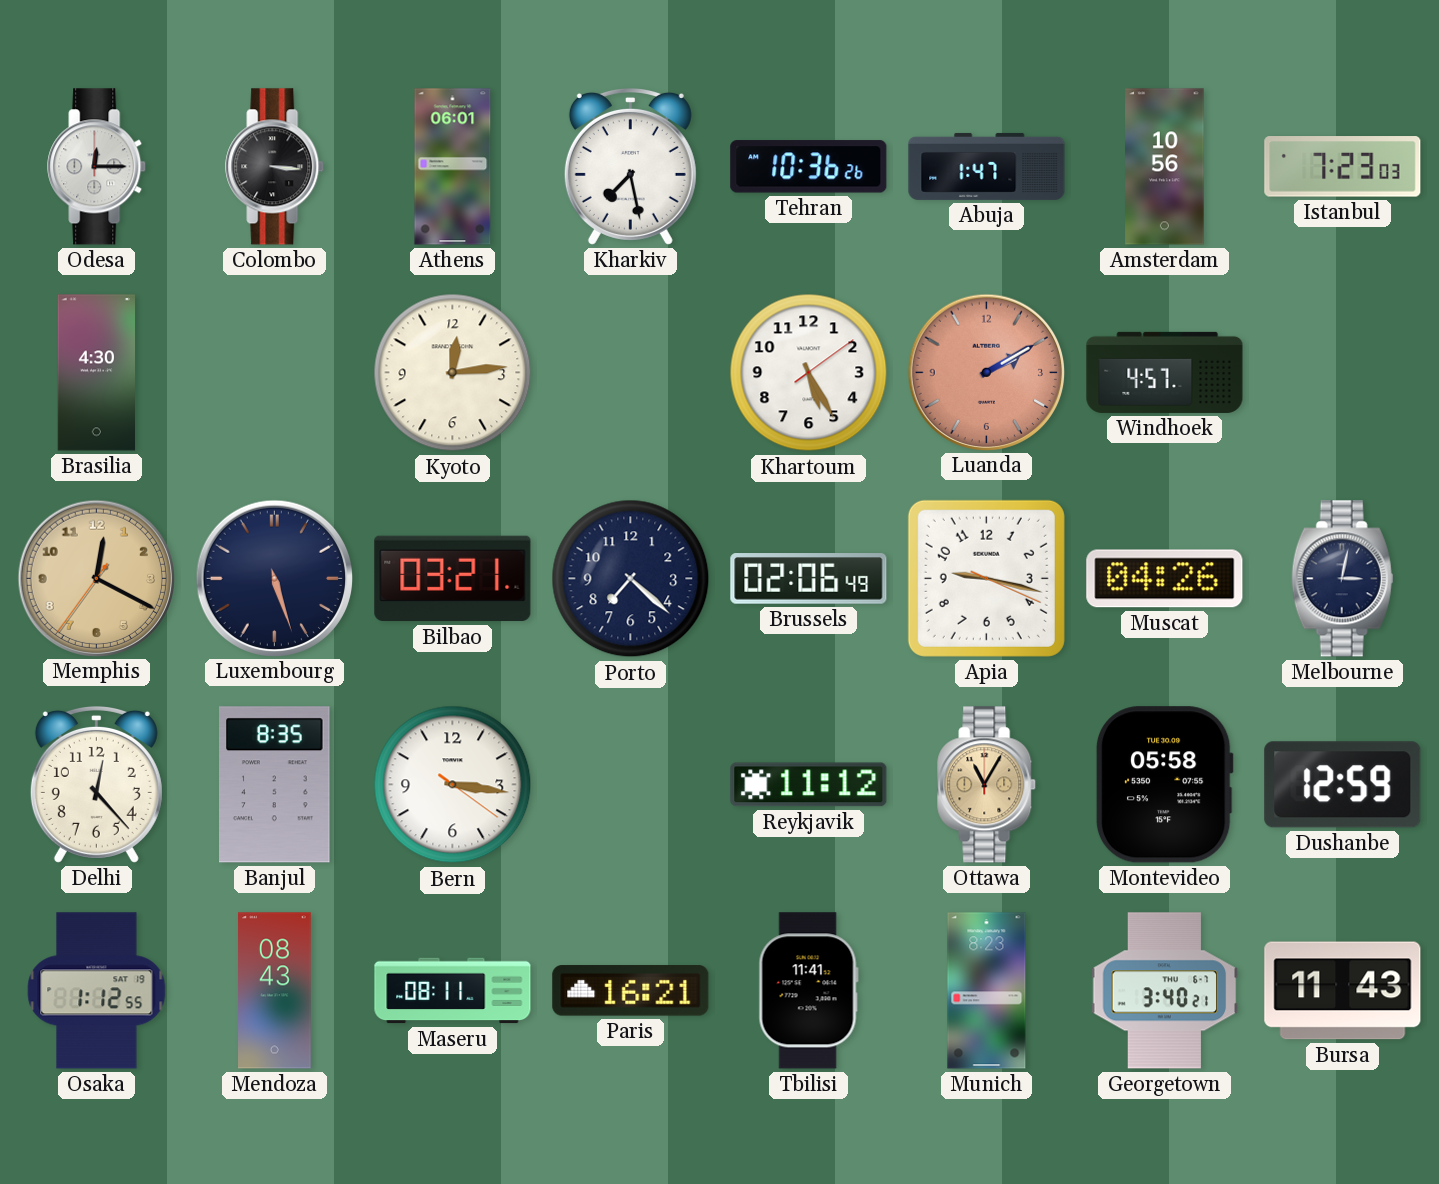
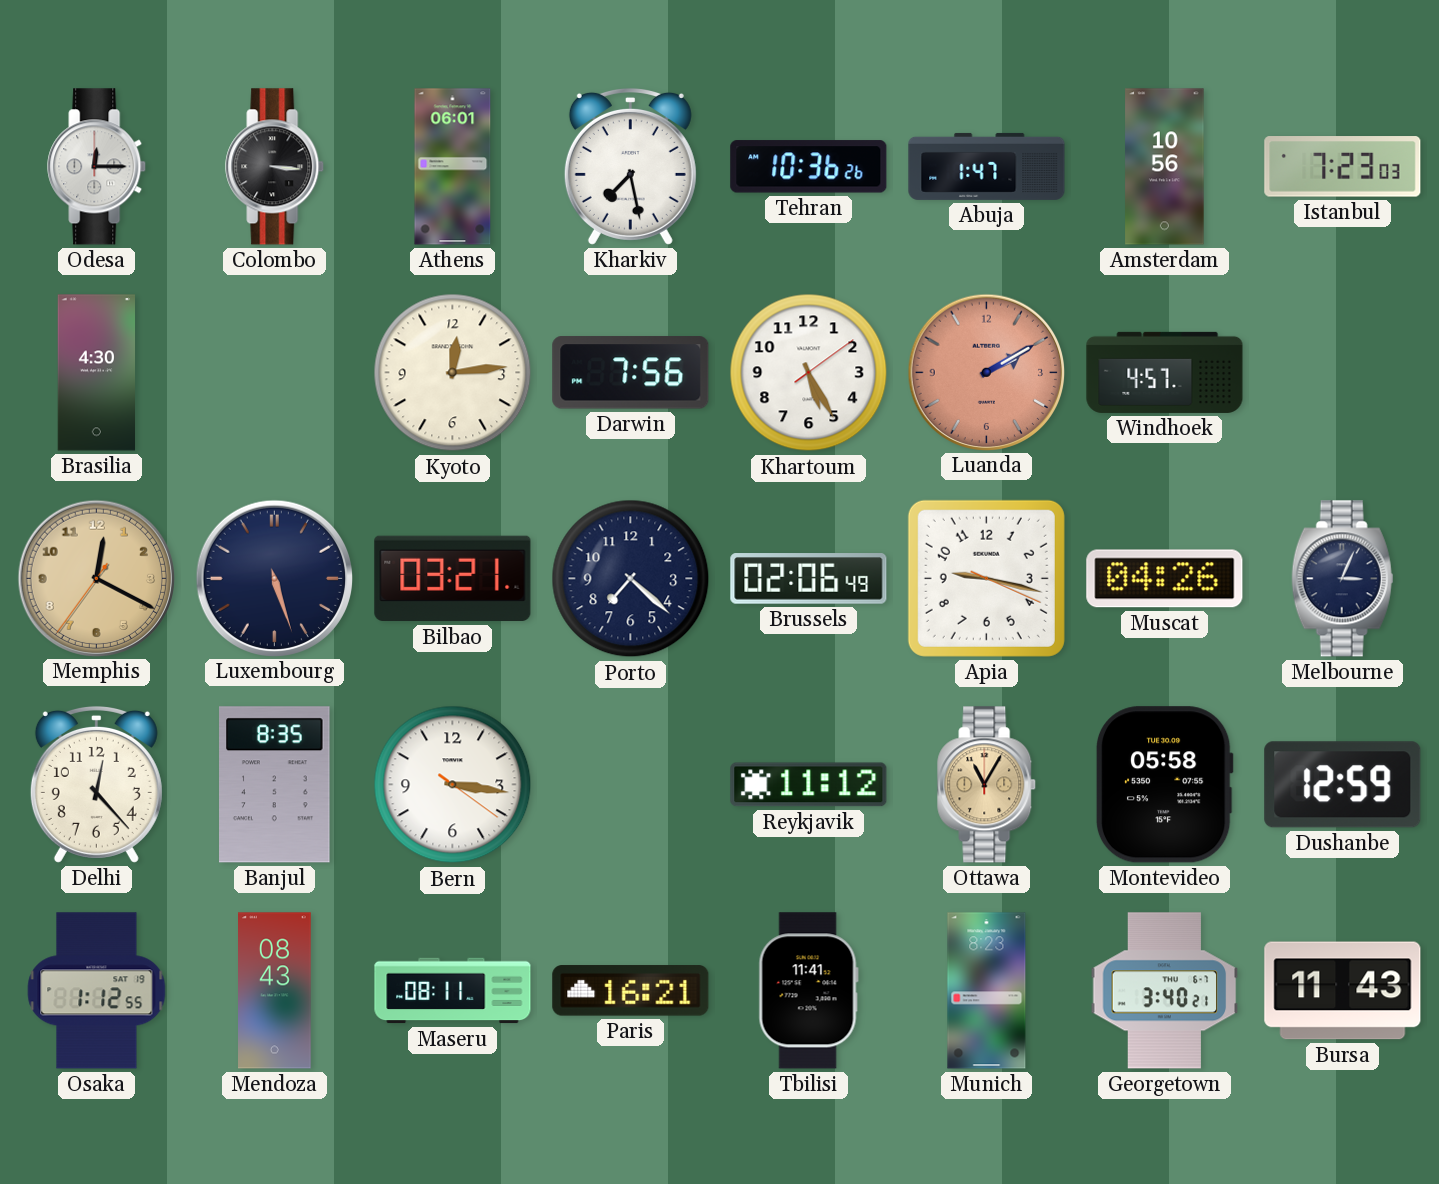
Darwin: none -> 7:56 (631, 373)
Melbourne: 3:02 -> 3:04 (1343, 579)
